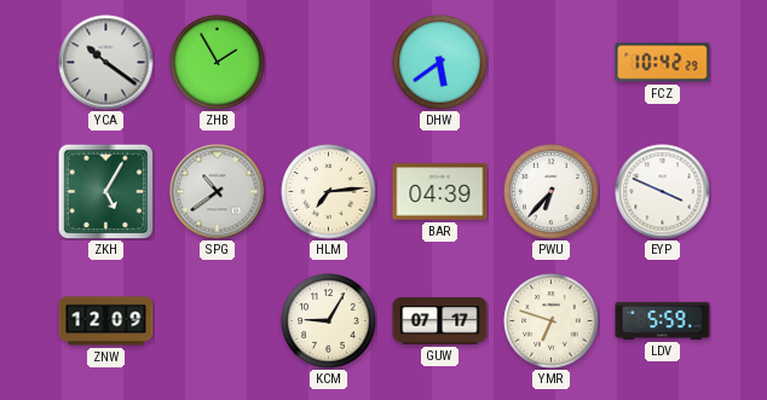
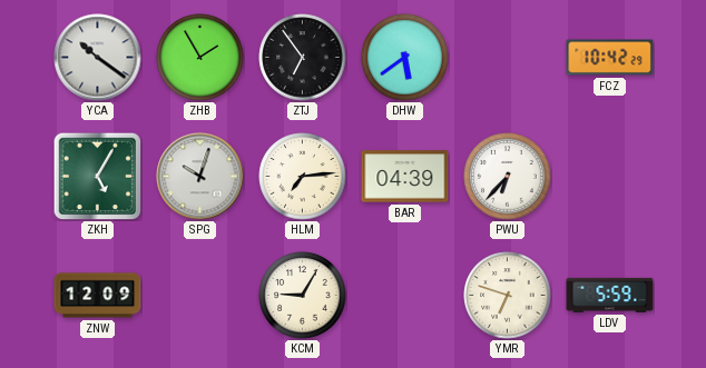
ZTJ: none -> 6:54 (303, 58)
SPG: 10:39 -> 10:03 (200, 177)
EYP: 3:49 -> none (663, 192)
GUW: 07:17 -> none (440, 321)
